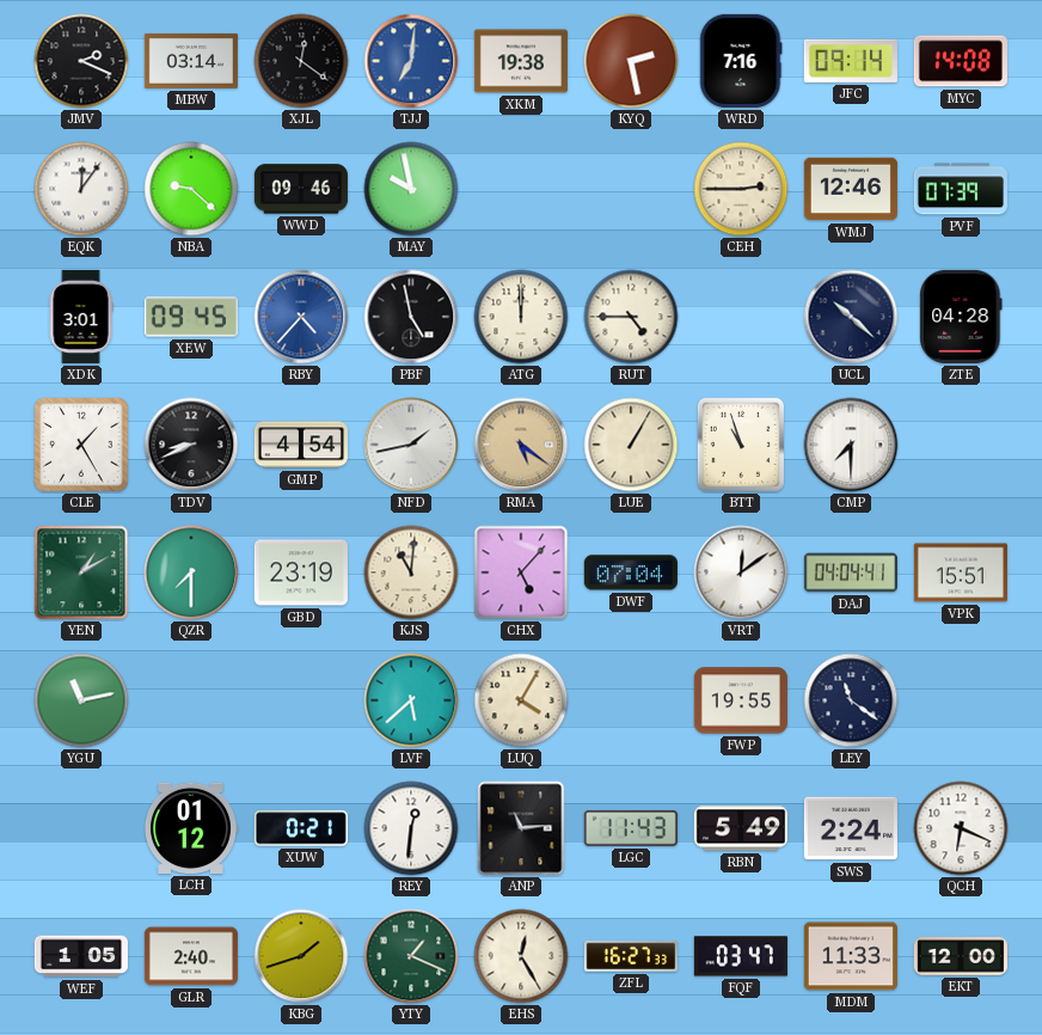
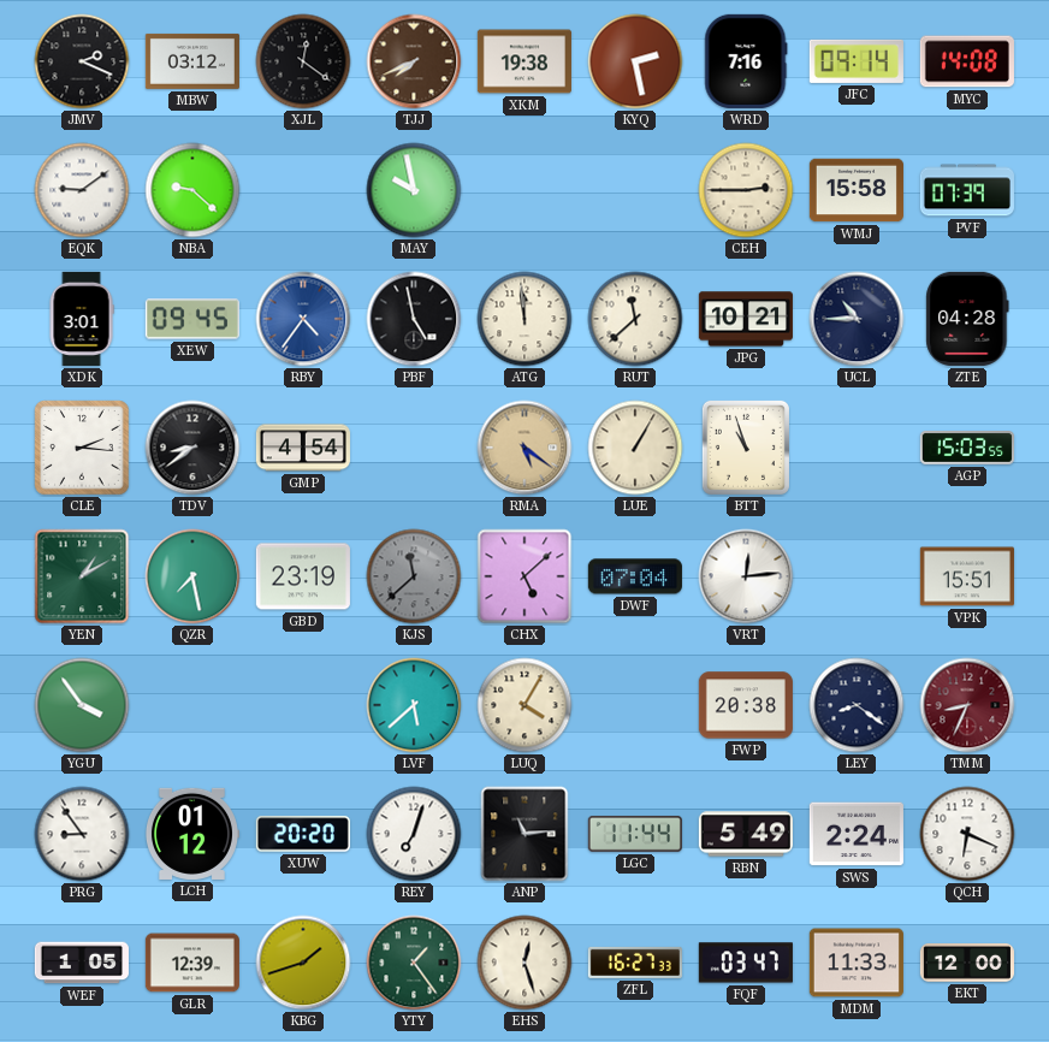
MBW: 03:14 -> 03:12 (192, 61)
TJJ: 7:01 -> 7:41 (414, 61)
TJJ dial: blue -> brown (414, 61)
EQK: 12:06 -> 9:09 (82, 190)
WWD: 09:46 -> none (301, 189)
WMJ: 12:46 -> 15:58 (857, 190)
RBY: 4:37 -> 4:36 (303, 319)
ATG: 12:00 -> 11:59 (524, 319)
RUT: 4:45 -> 11:38 (635, 319)
JPG: none -> 10:21 (746, 319)
UCL: 10:22 -> 10:45 (857, 319)
CLE: 1:25 -> 2:16 (82, 448)
TDV: 8:41 -> 8:39 (192, 448)
NFD: 1:43 -> none (411, 445)
CMP: 7:30 -> none (851, 445)
AGP: none -> 15:03 (967, 449)
QZR: 7:30 -> 7:28 (192, 576)
KJS: 11:01 -> 11:38 (414, 576)
KJS dial: cream -> grey (414, 576)
CHX: 5:07 -> 5:08 (524, 576)
VRT: 12:09 -> 12:14 (746, 576)
DAJ: 04:04 -> none (851, 572)
YGU: 11:13 -> 3:54 (82, 705)
FWP: 19:55 -> 20:38 (746, 705)
LEY: 11:21 -> 8:21 (857, 705)
TMM: none -> 8:34 (967, 705)
PRG: none -> 8:54 (82, 834)
XUW: 0:21 -> 20:20 (303, 834)
REY: 12:31 -> 7:03 (414, 834)
LGC: 11:43 -> 11:44 (635, 834)
GLR: 2:40 -> 12:39 (192, 963)
YTY: 1:19 -> 1:24 (414, 963)
EHS: 12:25 -> 12:27 (524, 963)
